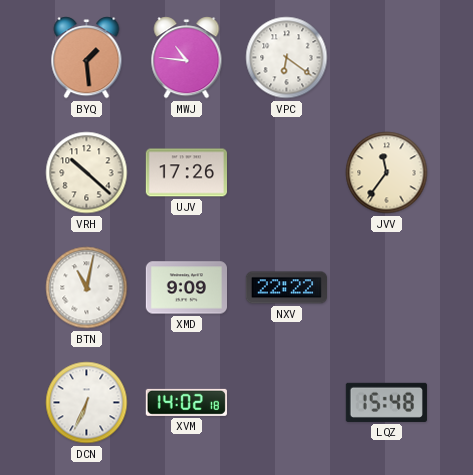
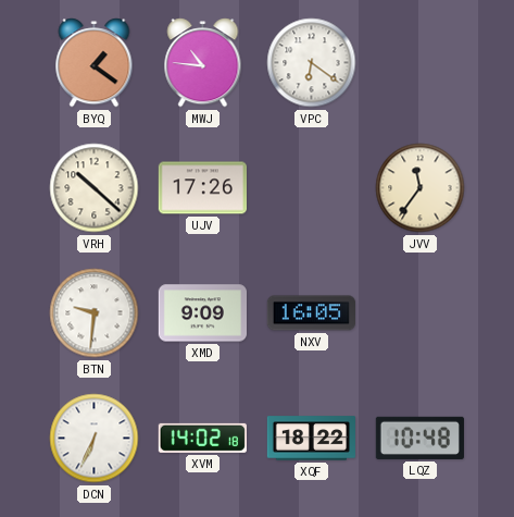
BYQ: 1:29 -> 1:21 (95, 63)
BTN: 11:02 -> 9:31 (95, 313)
NXV: 22:22 -> 16:05 (311, 313)
XQF: none -> 18:22 (311, 439)
LQZ: 15:48 -> 10:48 (419, 438)
